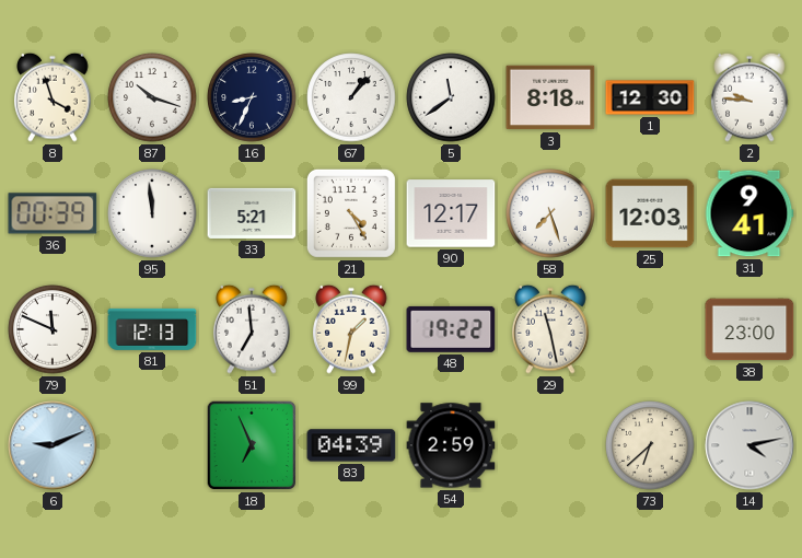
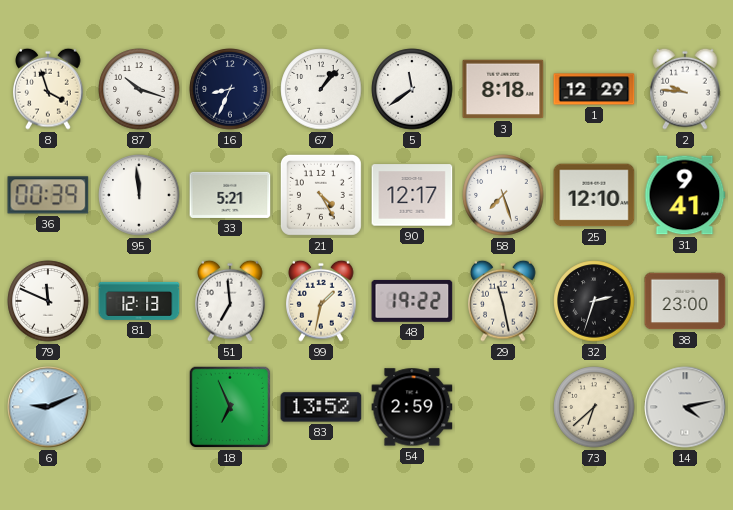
1: 12:30 -> 12:29 (594, 89)
25: 12:03 -> 12:10 (594, 195)
32: none -> 2:33 (594, 301)
83: 04:39 -> 13:52 (321, 407)
